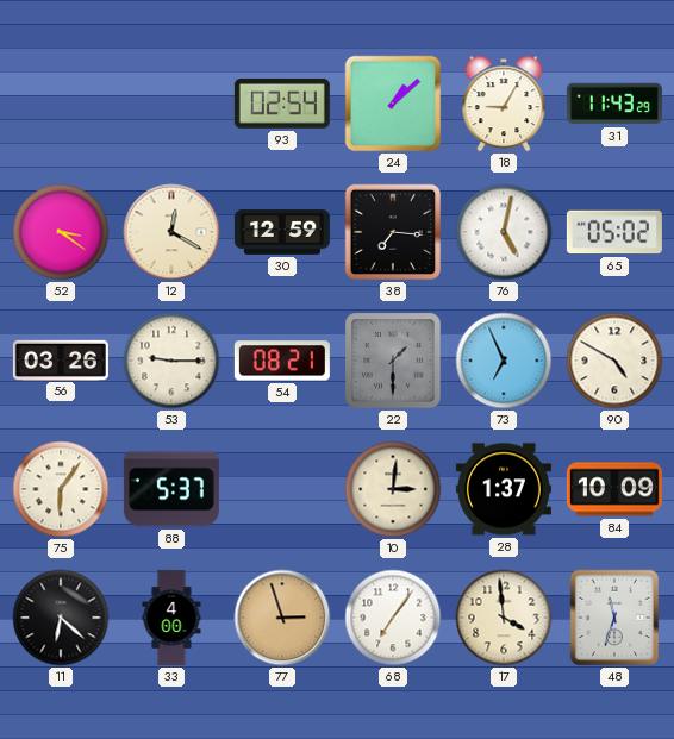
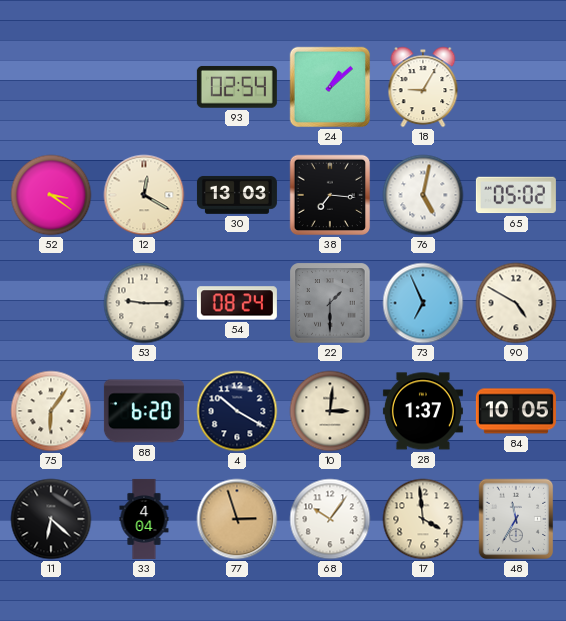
31: 11:43 -> none (614, 104)
30: 12:59 -> 13:03 (237, 195)
56: 03:26 -> none (61, 359)
54: 08:21 -> 08:24 (237, 303)
88: 5:37 -> 6:20 (144, 411)
4: none -> 10:20 (237, 411)
84: 10:09 -> 10:05 (516, 411)
33: 4:00 -> 4:04 (144, 519)
68: 7:06 -> 10:06 (330, 519)
48: 11:33 -> 11:35 (516, 519)
